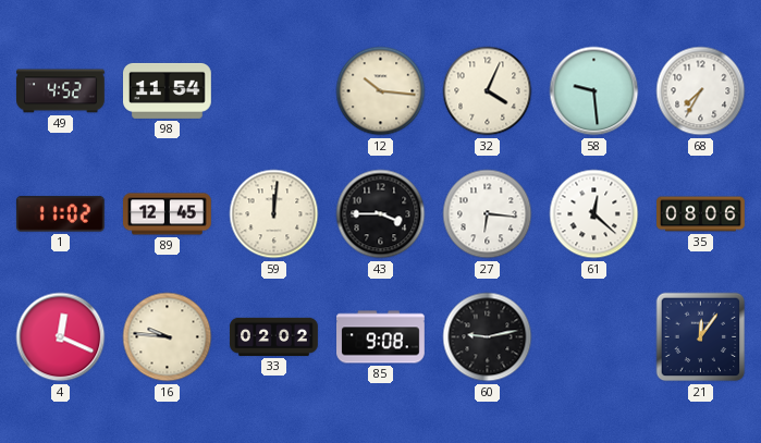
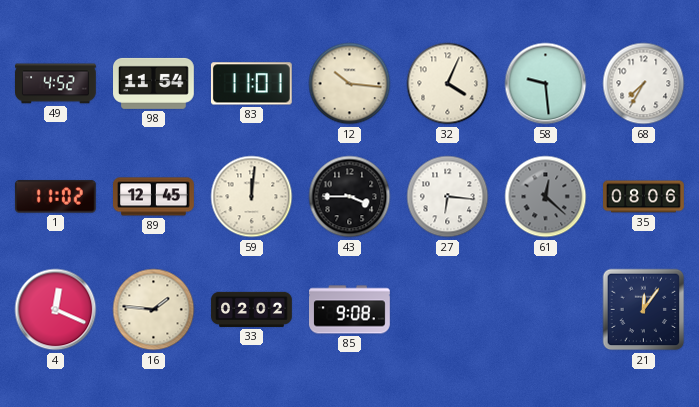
83: none -> 11:01 (251, 84)
61 dial: white -> grey (546, 197)
16: 9:46 -> 1:46 (154, 310)
60: 9:13 -> none (488, 337)
